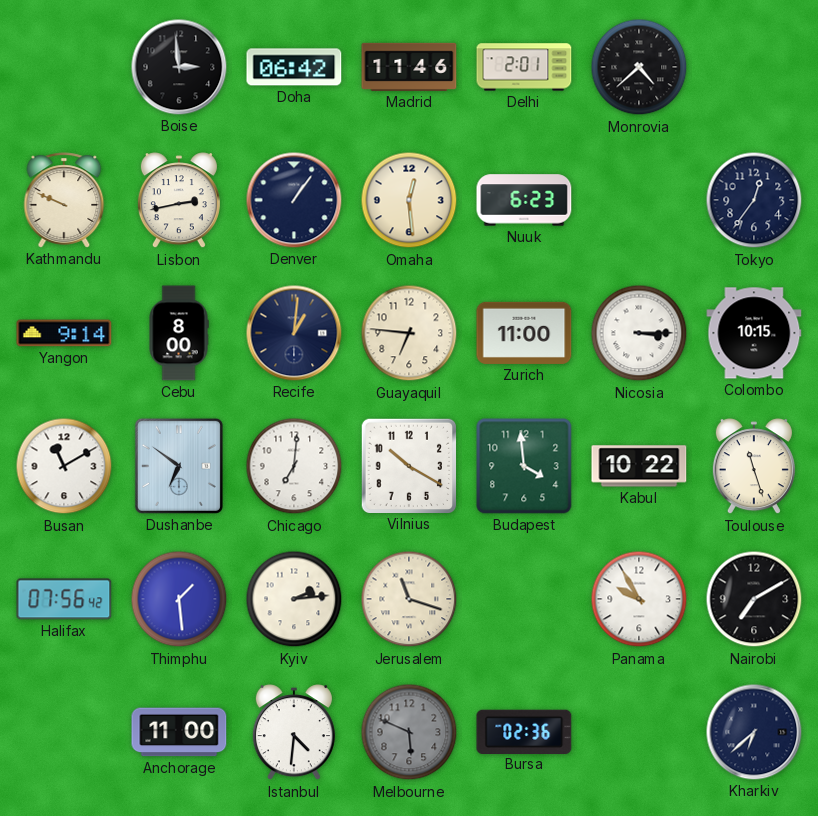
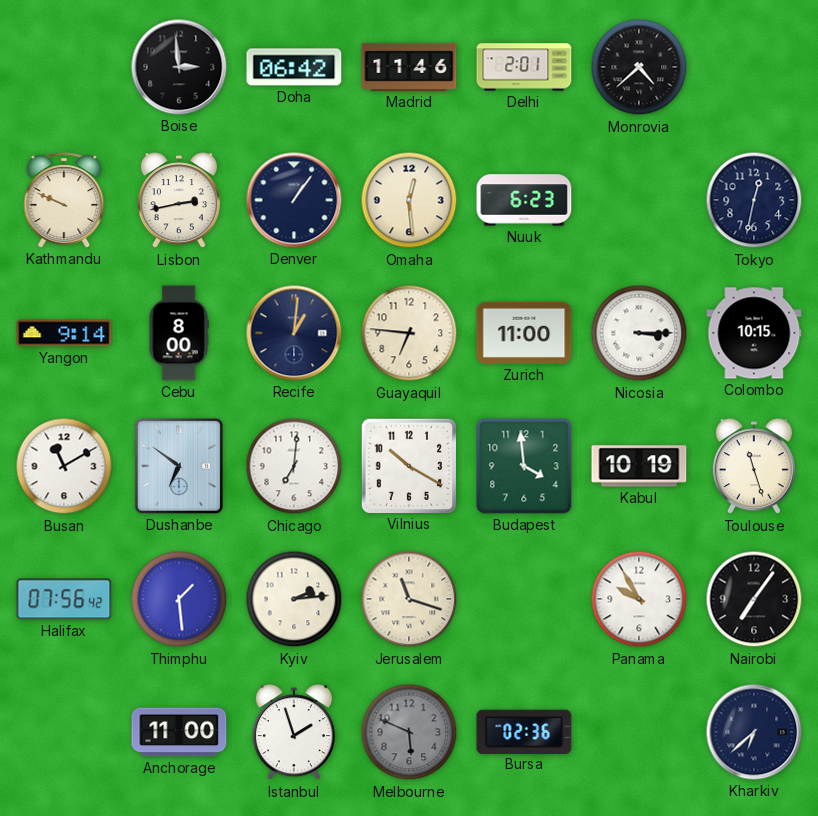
Tokyo: 12:36 -> 12:32 (754, 200)
Kabul: 10:22 -> 10:19 (639, 466)
Nairobi: 7:10 -> 7:06 (754, 599)
Istanbul: 4:31 -> 1:57 (294, 733)
